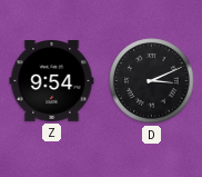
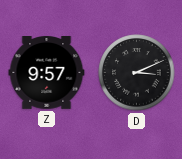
Z: 9:54 -> 9:57 (47, 73)
